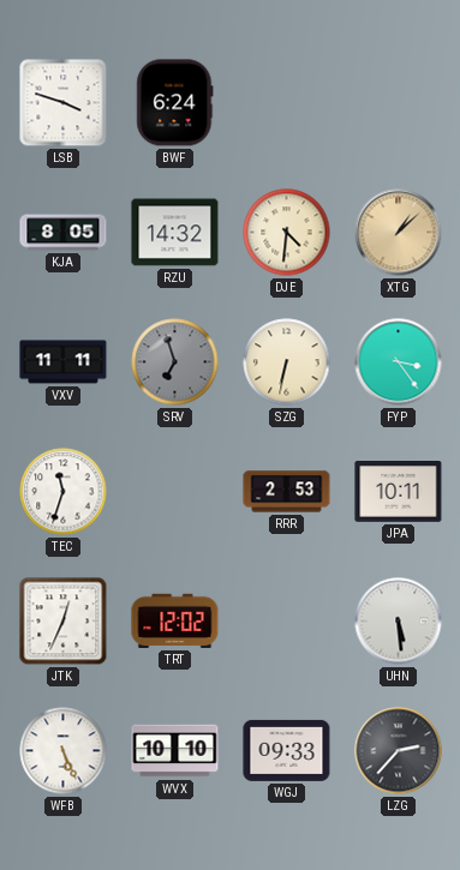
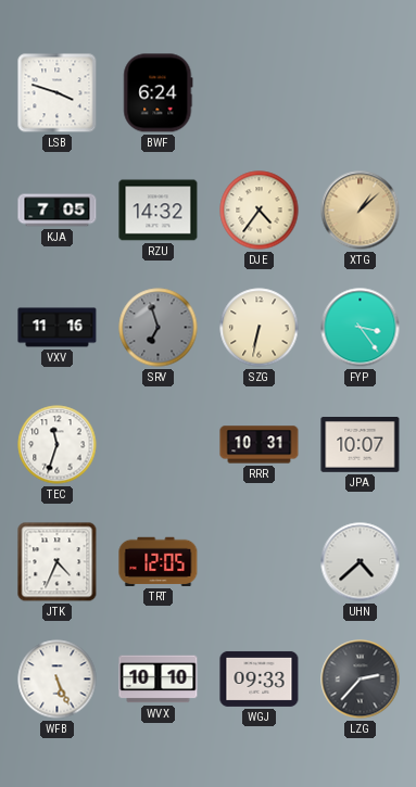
KJA: 8:05 -> 7:05 (58, 211)
DJE: 4:31 -> 4:36 (260, 211)
VXV: 11:11 -> 11:16 (58, 328)
RRR: 2:53 -> 10:31 (260, 445)
JPA: 10:11 -> 10:07 (361, 445)
JTK: 12:34 -> 4:34 (58, 562)
TRT: 12:02 -> 12:05 (159, 561)
UHN: 5:29 -> 4:38 (361, 562)
